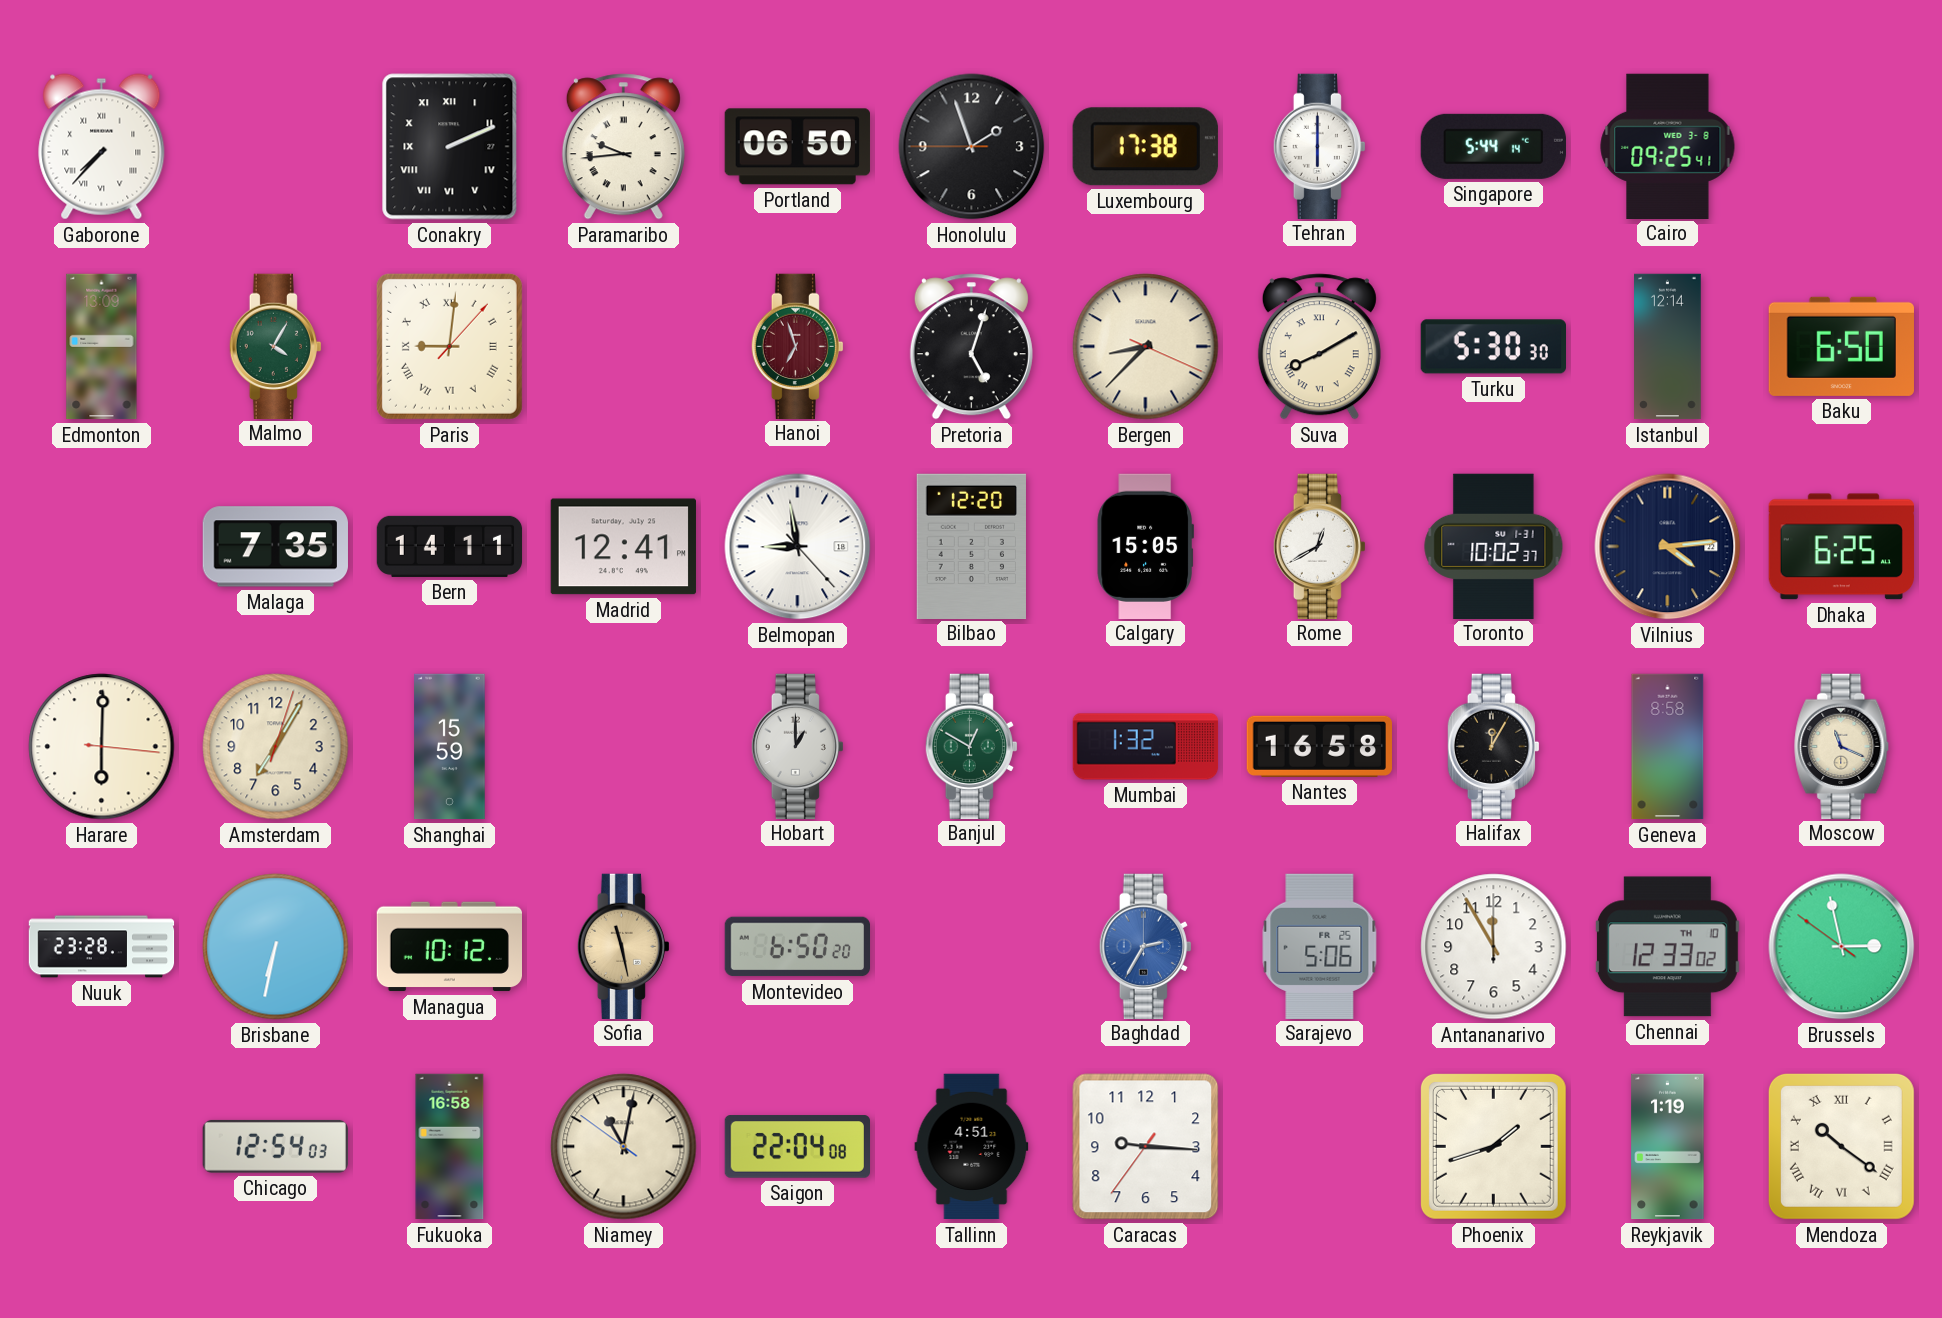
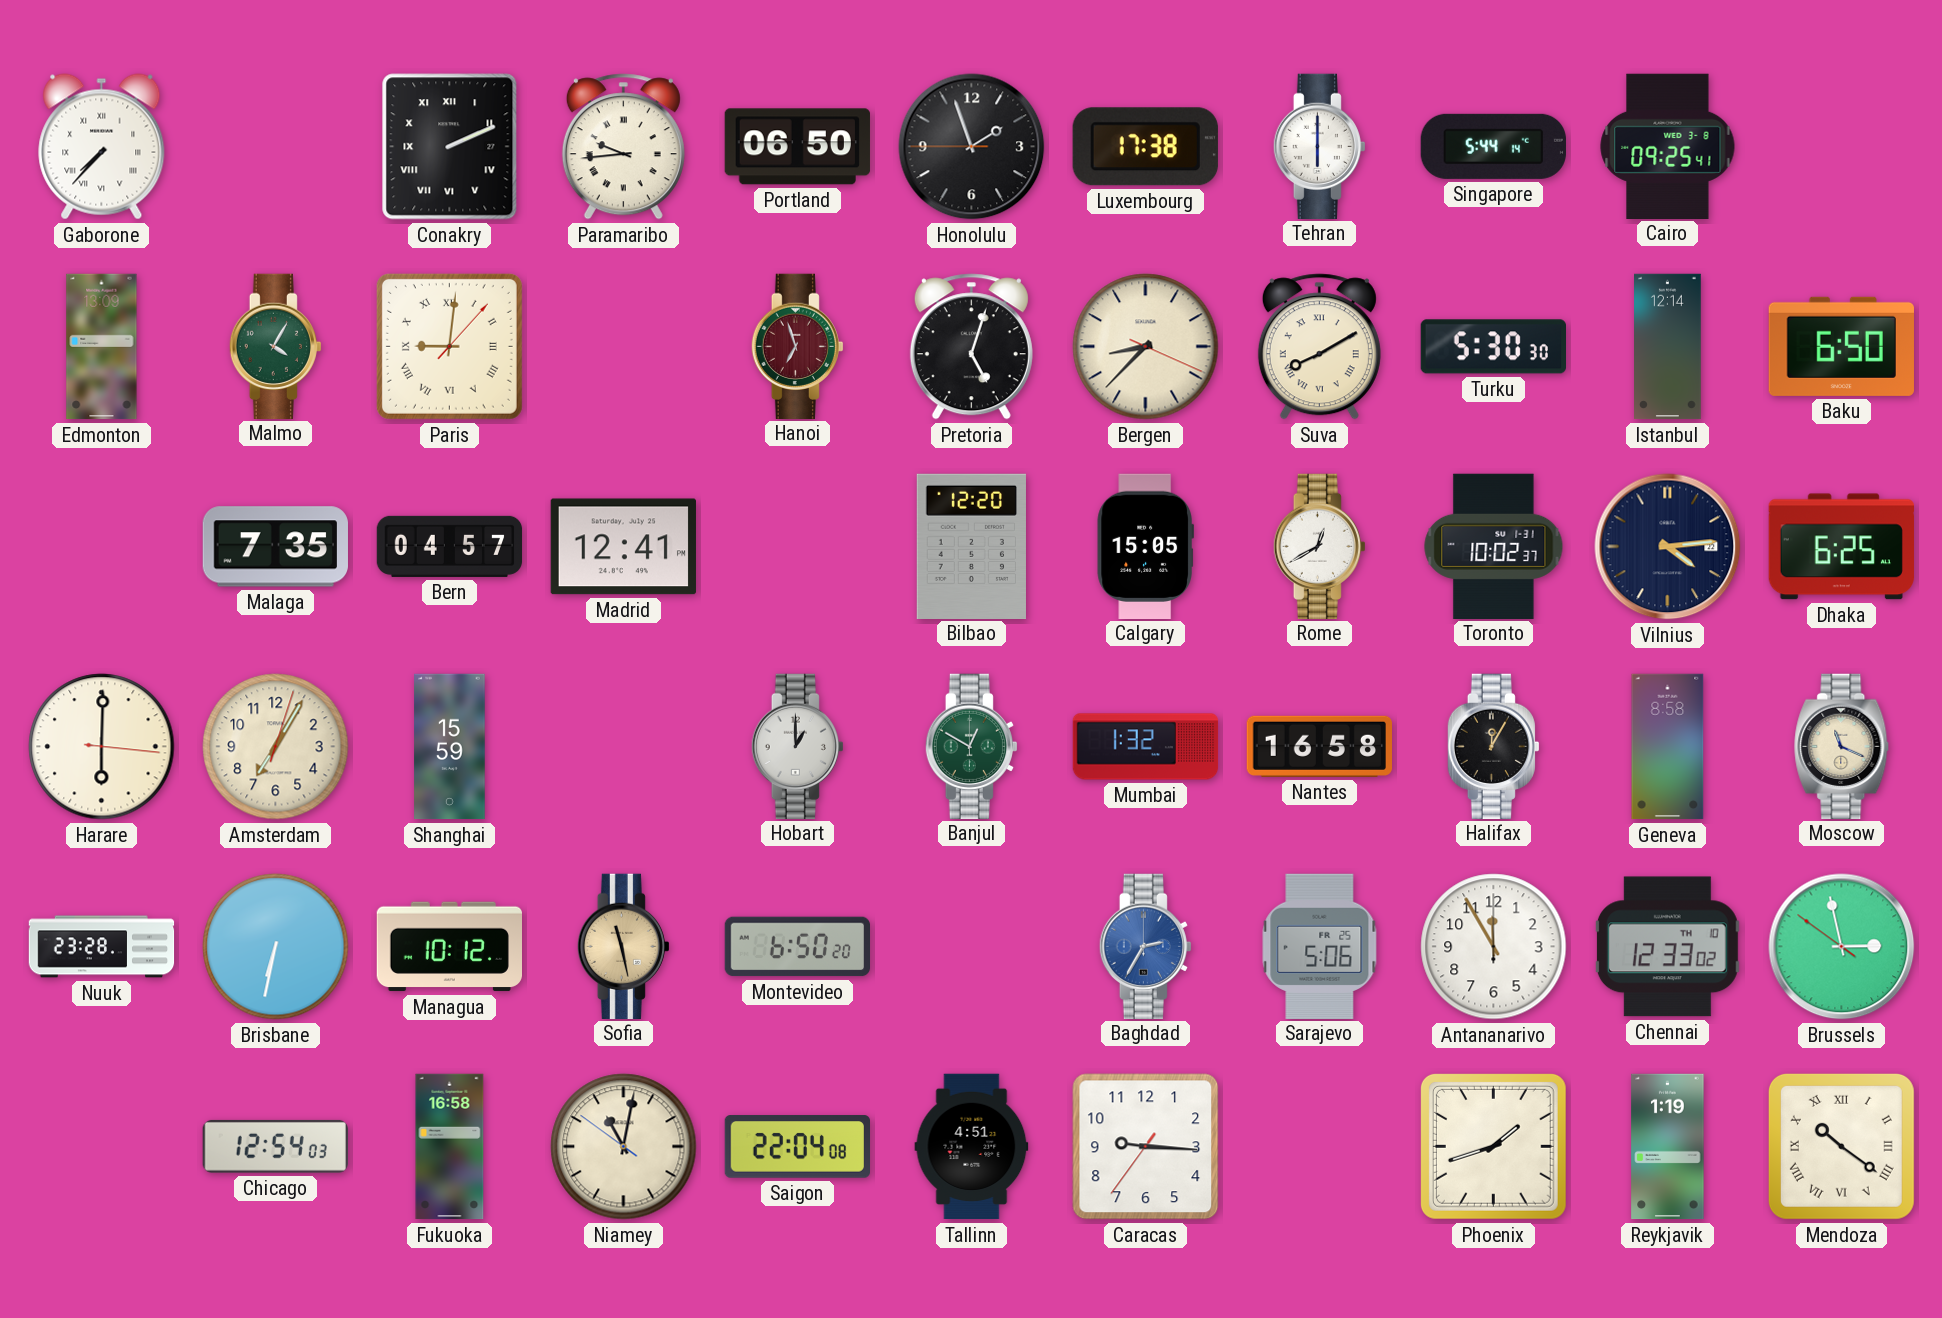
Bern: 14:11 -> 04:57 (450, 546)
Belmopan: 8:58 -> none (798, 547)
